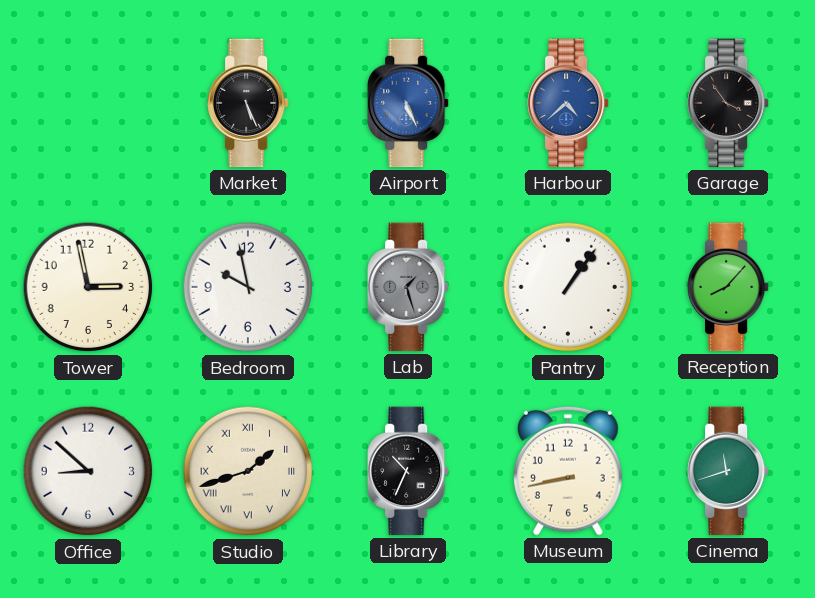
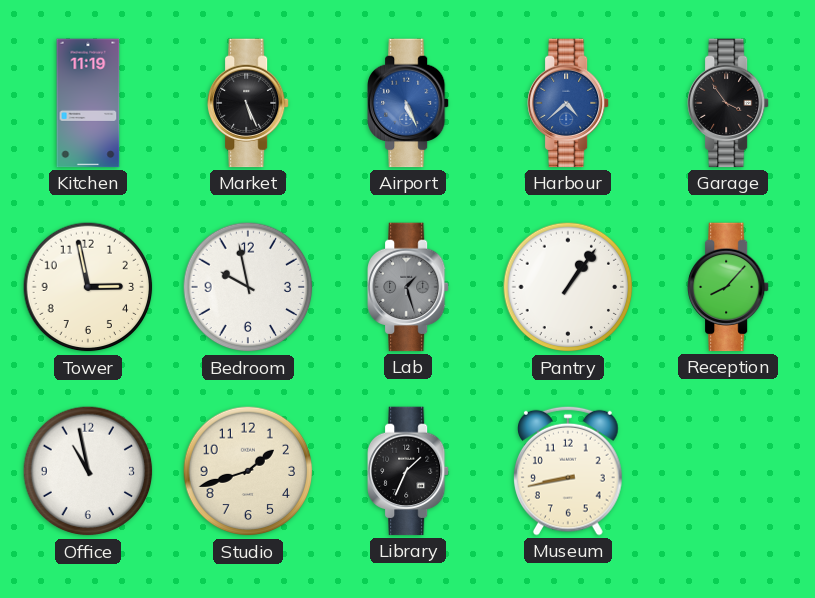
Kitchen: none -> 11:19 (88, 103)
Office: 8:52 -> 10:58 (88, 471)
Studio numerals: Roman -> Arabic (248, 471)
Library: 10:34 -> 1:34 (409, 471)
Cinema: 11:42 -> none (729, 471)
